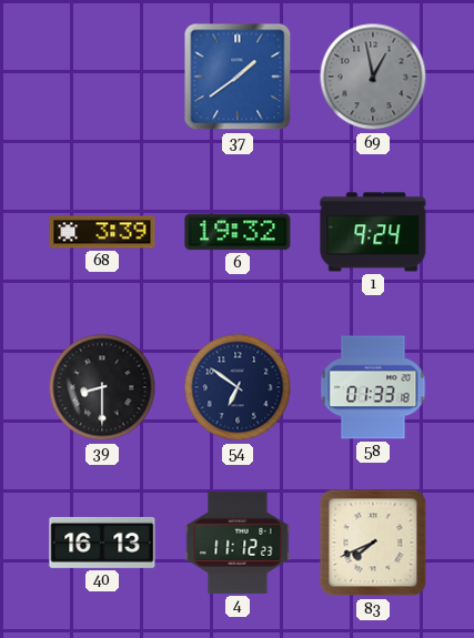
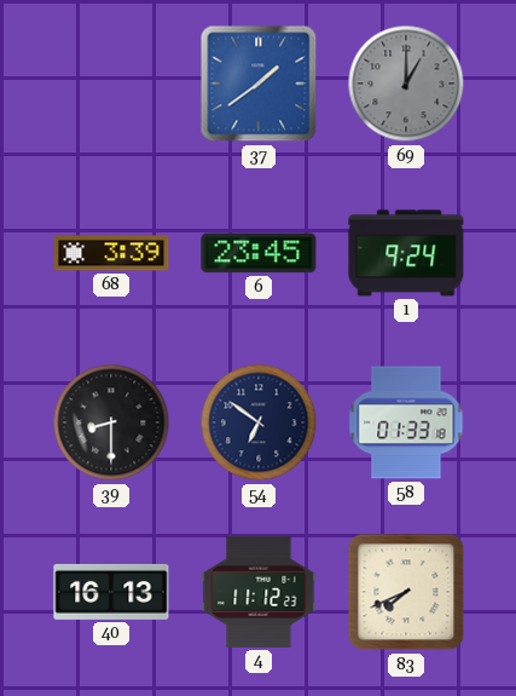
69: 12:58 -> 1:00 (406, 84)
6: 19:32 -> 23:45 (259, 253)
